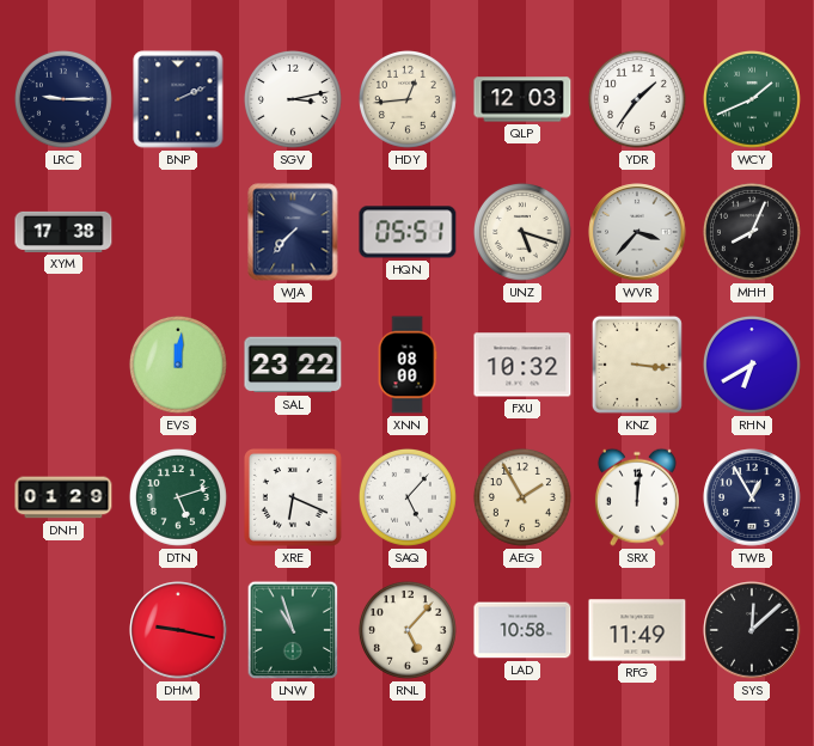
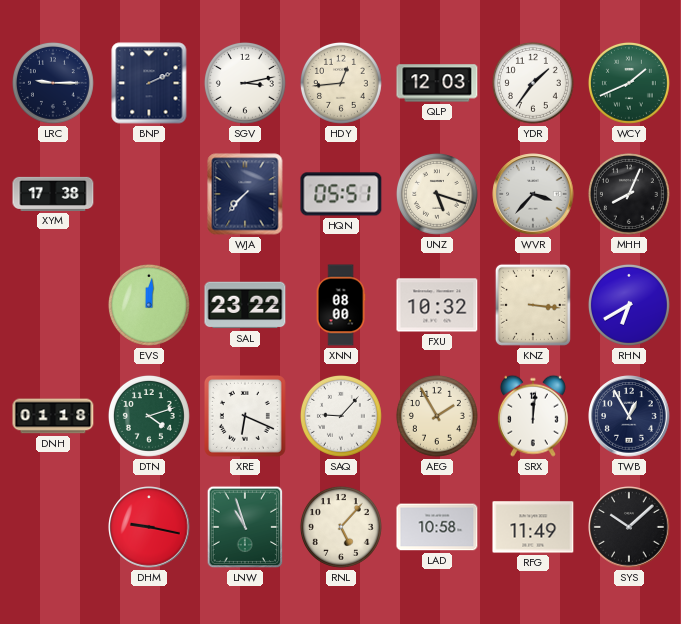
DNH: 01:29 -> 01:18 (53, 416)
DTN: 5:12 -> 4:12 (149, 416)
SAQ: 5:07 -> 9:07 (341, 416)
SYS: 12:08 -> 10:08 (629, 527)
